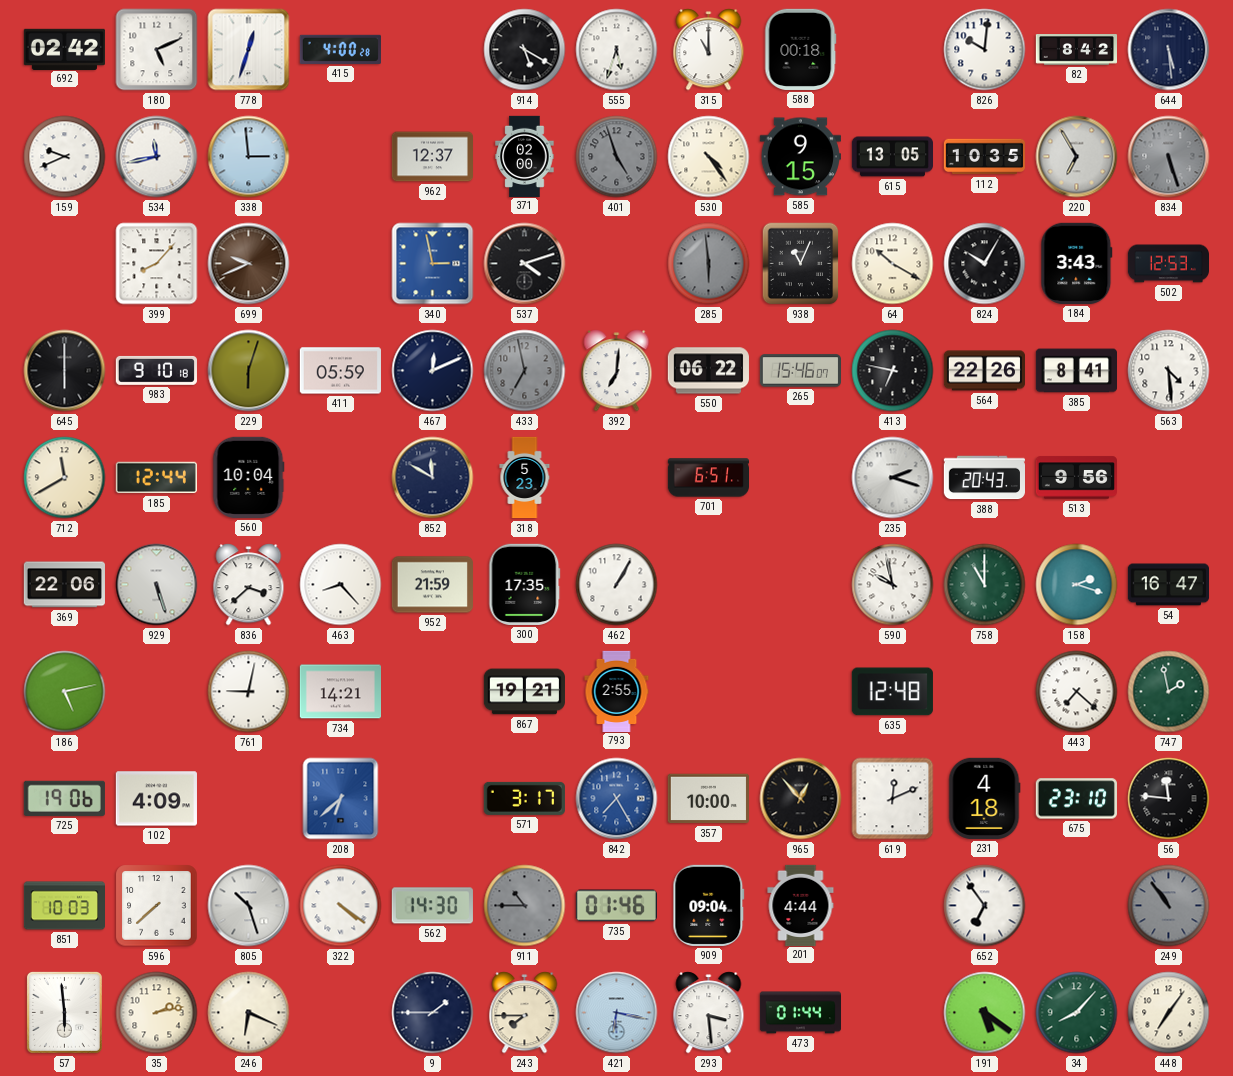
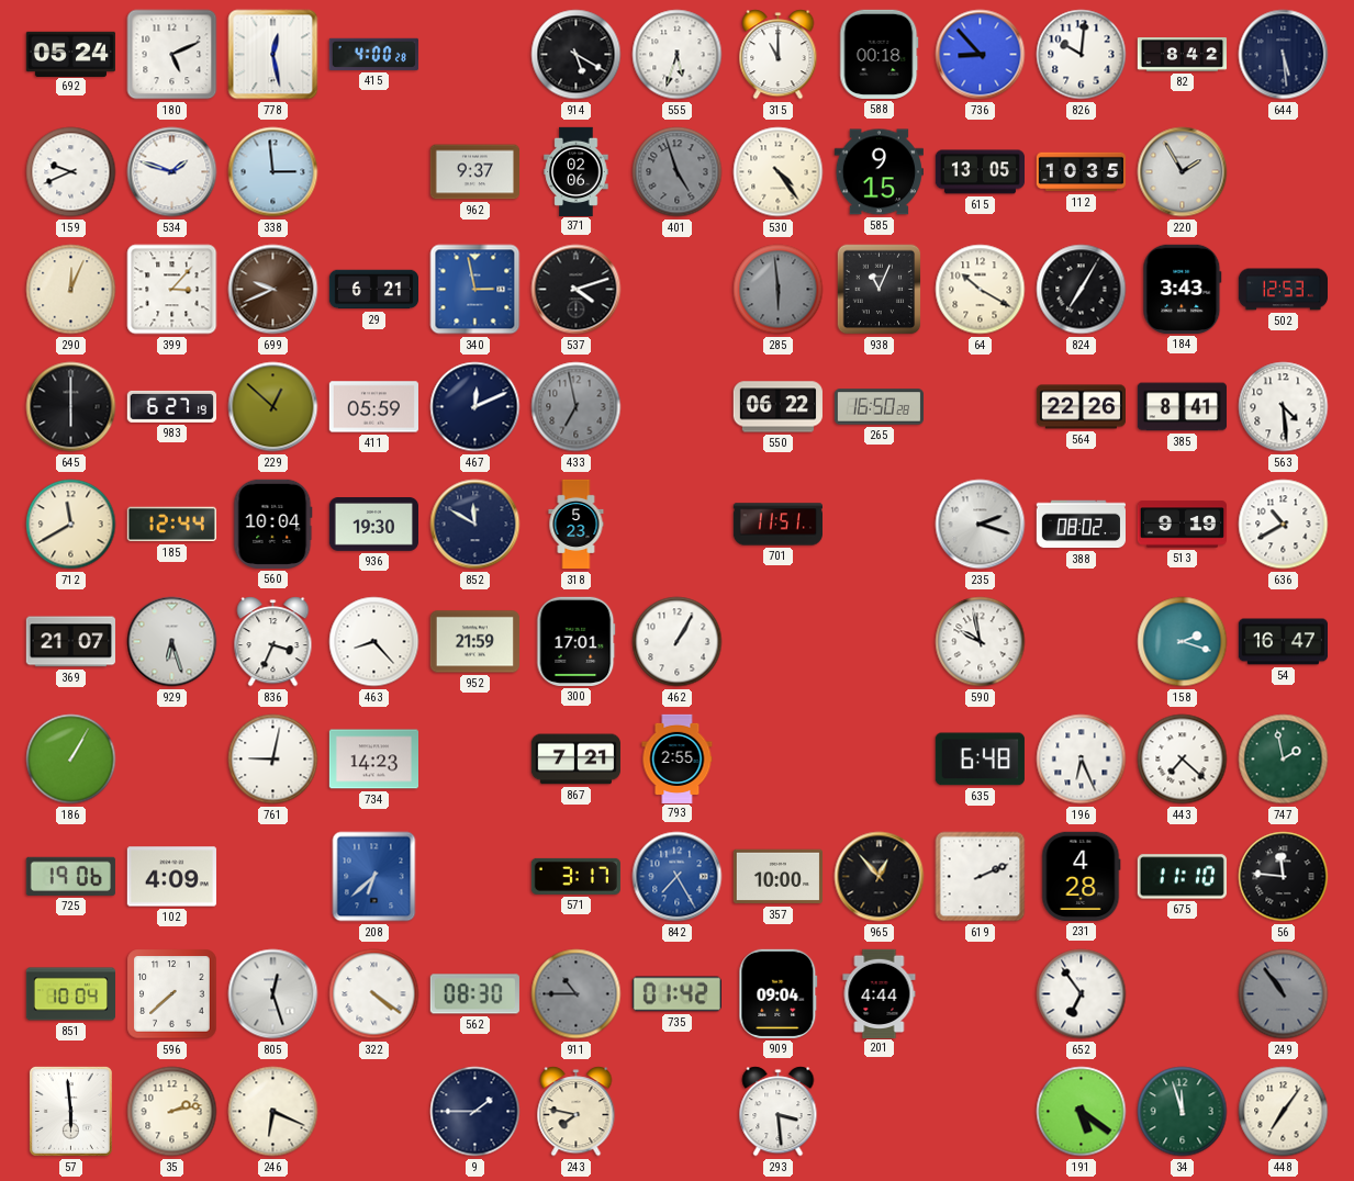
692: 02:42 -> 05:24 (70, 54)
778: 12:33 -> 12:28 (273, 55)
736: none -> 8:53 (981, 55)
534: 11:43 -> 1:48 (172, 172)
962: 12:37 -> 9:37 (474, 172)
371: 02:00 -> 02:06 (577, 171)
220: 6:55 -> 1:55 (1183, 172)
834: 5:27 -> none (1169, 157)
290: none -> 12:04 (71, 290)
399: 8:07 -> 3:07 (172, 290)
29: none -> 6:21 (373, 290)
824: 10:05 -> 7:05 (1082, 290)
983: 9:10 -> 6:27 (171, 406)
229: 6:03 -> 12:52 (273, 407)
392: 7:01 -> none (617, 371)
265: 15:46 -> 16:50 (879, 407)
413: 6:47 -> none (893, 371)
936: none -> 19:30 (373, 525)
701: 6:51 -> 11:51 (777, 525)
388: 20:43 -> 08:02 (1081, 525)
513: 9:56 -> 9:19 (1182, 525)
636: none -> 10:40 (1284, 525)
369: 22:06 -> 21:07 (70, 642)
929: 5:27 -> 6:27 (172, 642)
836: 3:38 -> 3:34 (273, 642)
300: 17:35 -> 17:01 (577, 641)
758: 11:00 -> none (985, 585)
186: 5:13 -> 1:05 (71, 760)
734: 14:21 -> 14:23 (373, 760)
867: 19:21 -> 7:21 (575, 760)
635: 12:48 -> 6:48 (980, 760)
196: none -> 6:26 (1082, 760)
619: 12:11 -> 2:11 (981, 877)
231: 4:18 -> 4:28 (1082, 876)
675: 23:10 -> 11:10 (1182, 877)
851: 10:03 -> 10:04 (70, 994)
805: 10:27 -> 12:27 (273, 994)
562: 14:30 -> 08:30 (474, 994)
735: 01:46 -> 01:42 (676, 994)
243: 7:45 -> 7:47 (577, 1112)
421: 6:17 -> none (617, 1013)
473: 01:44 -> none (800, 1013)
34: 8:07 -> 11:57 (1183, 1112)
